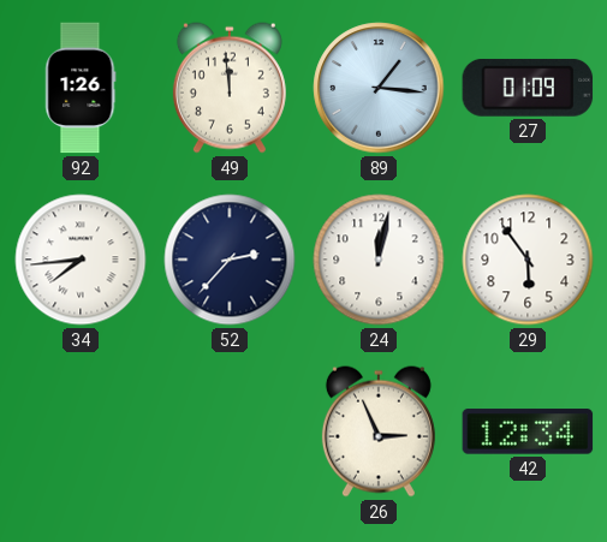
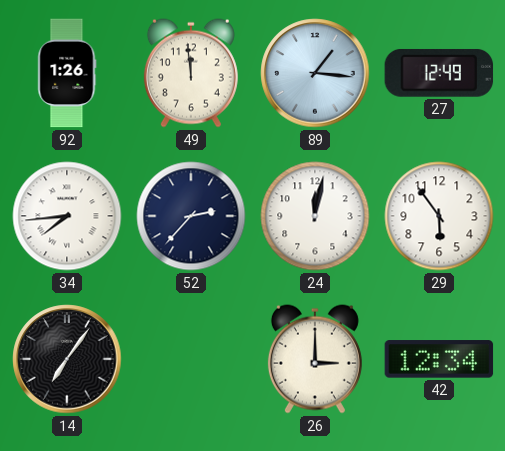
27: 01:09 -> 12:49 (439, 73)
14: none -> 7:06 (67, 359)
26: 2:56 -> 3:00 (315, 359)
